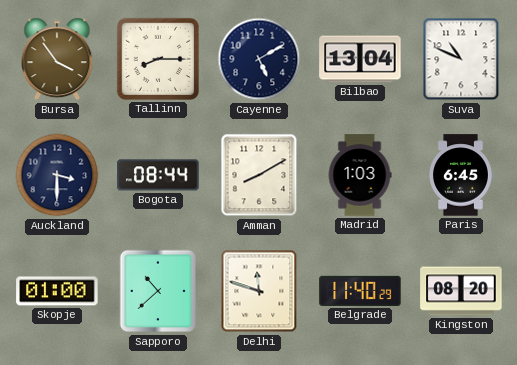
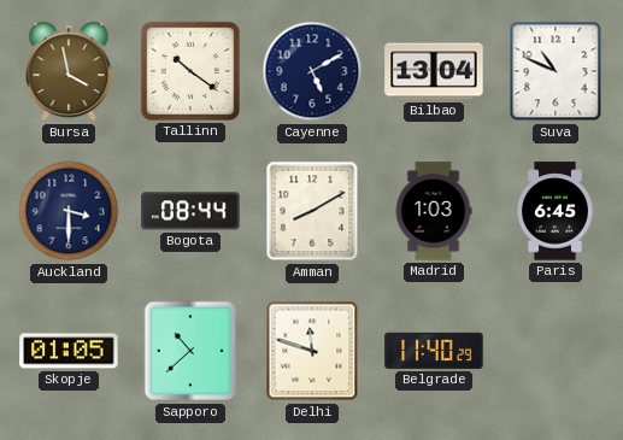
Bursa: 3:54 -> 3:58 (69, 71)
Tallinn: 8:15 -> 10:21 (190, 71)
Skopje: 01:00 -> 01:05 (69, 351)
Kingston: 08:20 -> none (461, 291)
